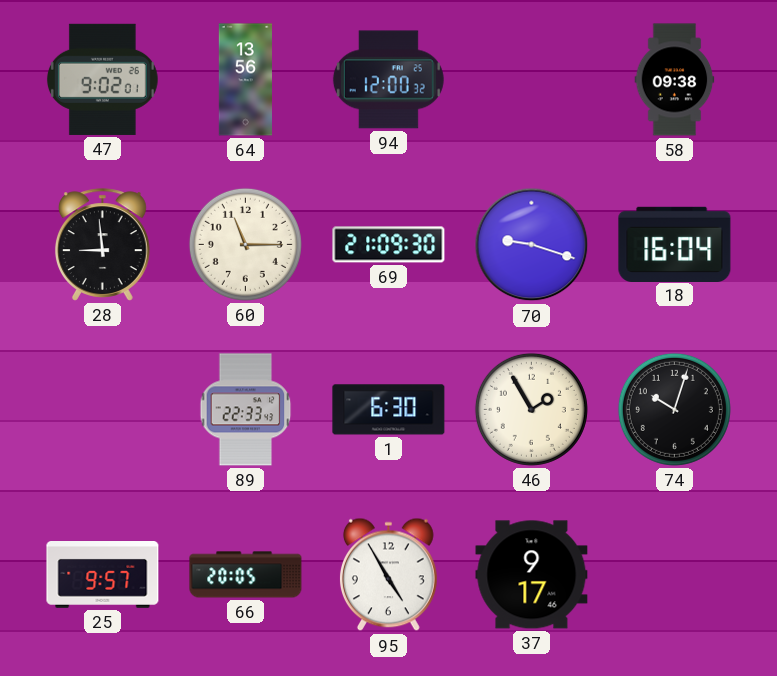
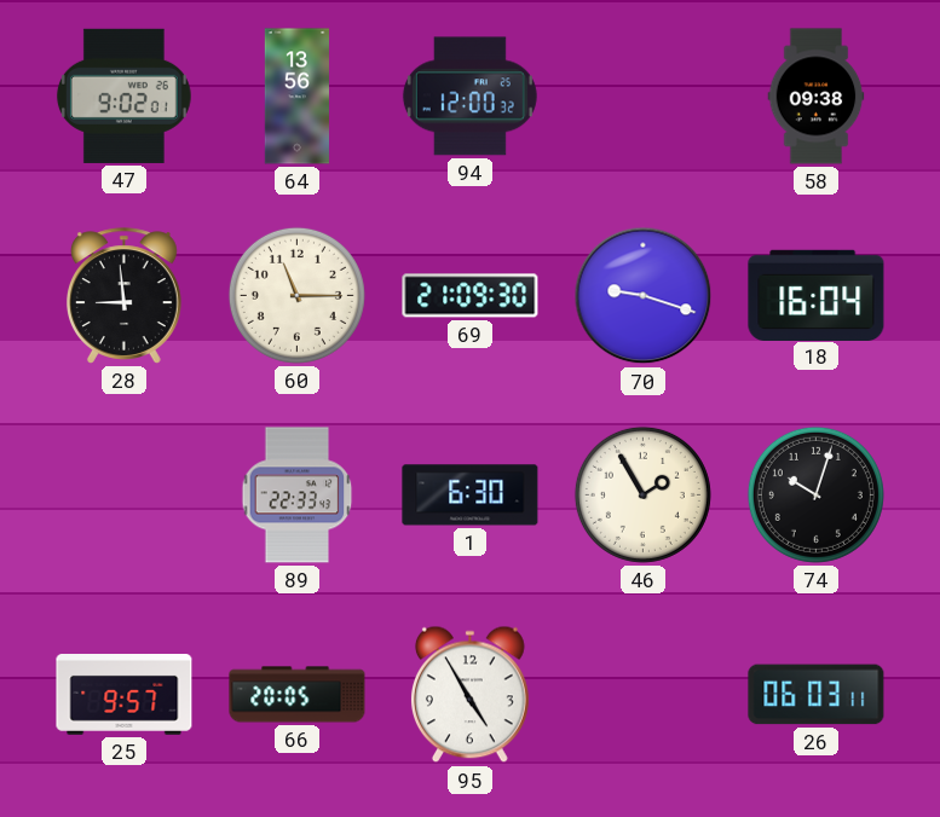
37: 9:17 -> none (532, 575)
26: none -> 06:03 (817, 695)
